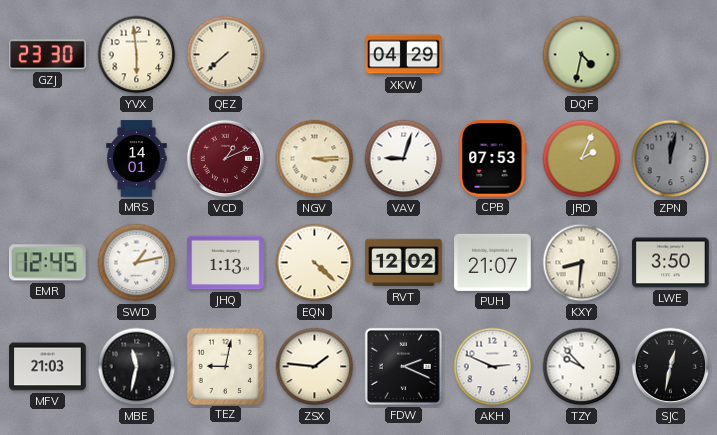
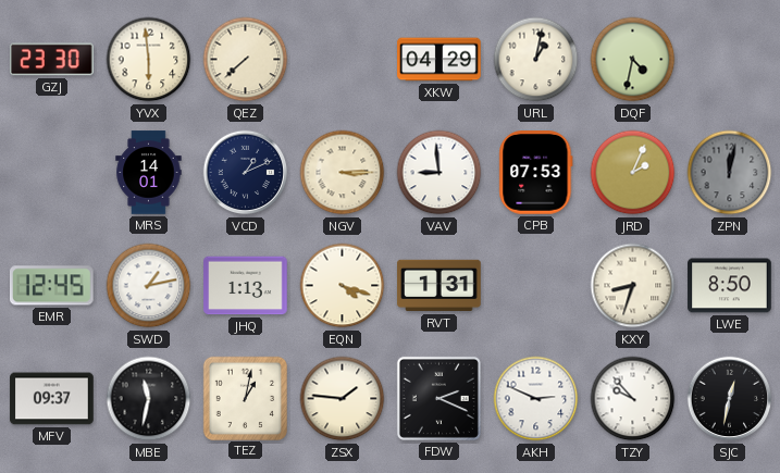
URL: none -> 1:02 (536, 60)
VCD dial: burgundy -> navy (246, 173)
VAV: 9:03 -> 8:59 (439, 173)
EQN: 4:22 -> 4:18 (343, 286)
RVT: 12:02 -> 1:31 (439, 286)
PUH: 21:07 -> none (493, 262)
KXY: 8:31 -> 8:33 (633, 286)
LWE: 3:50 -> 8:50 (730, 286)
MFV: 21:03 -> 09:37 (52, 399)
TEZ: 9:02 -> 1:02 (245, 398)
